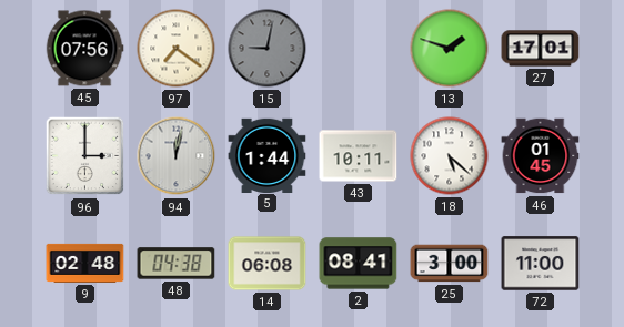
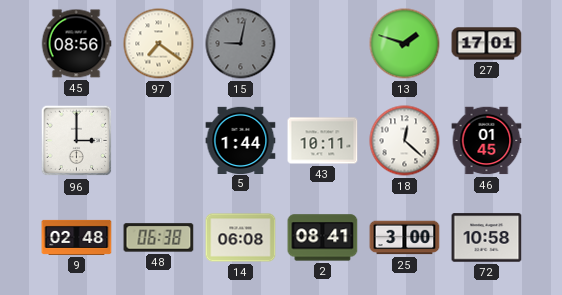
45: 07:56 -> 08:56 (76, 44)
94: 12:02 -> none (177, 156)
18: 5:22 -> 12:22 (405, 141)
48: 04:38 -> 06:38 (159, 238)
72: 11:00 -> 10:58 (487, 238)
